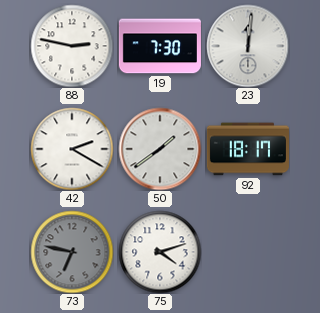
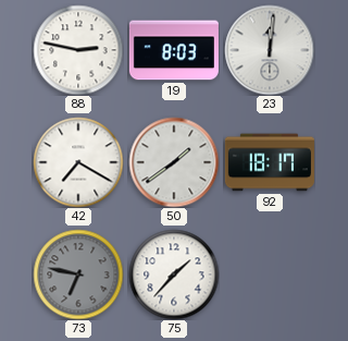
19: 7:30 -> 8:03 (174, 50)
42: 2:20 -> 7:20 (78, 162)
75: 4:12 -> 1:37 (174, 275)
